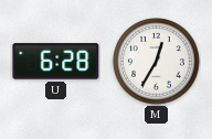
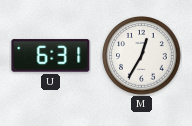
U: 6:28 -> 6:31 (51, 56)
